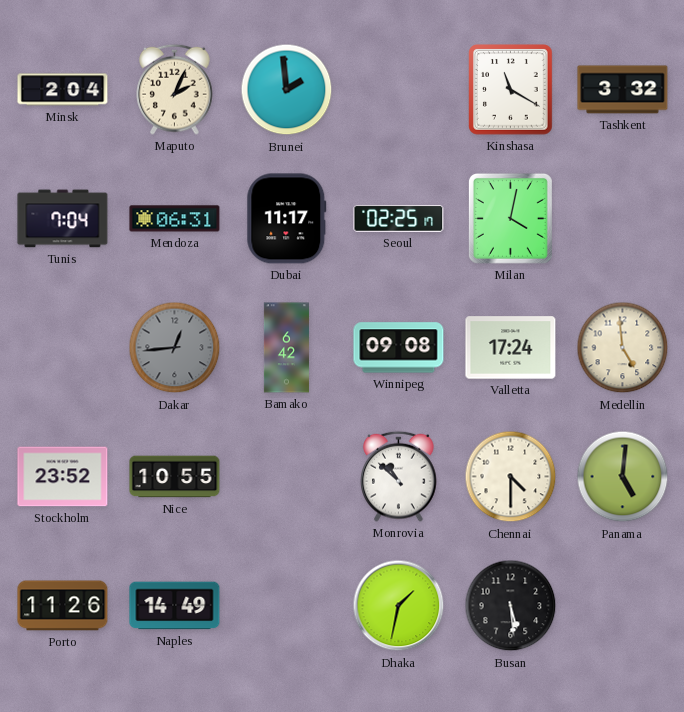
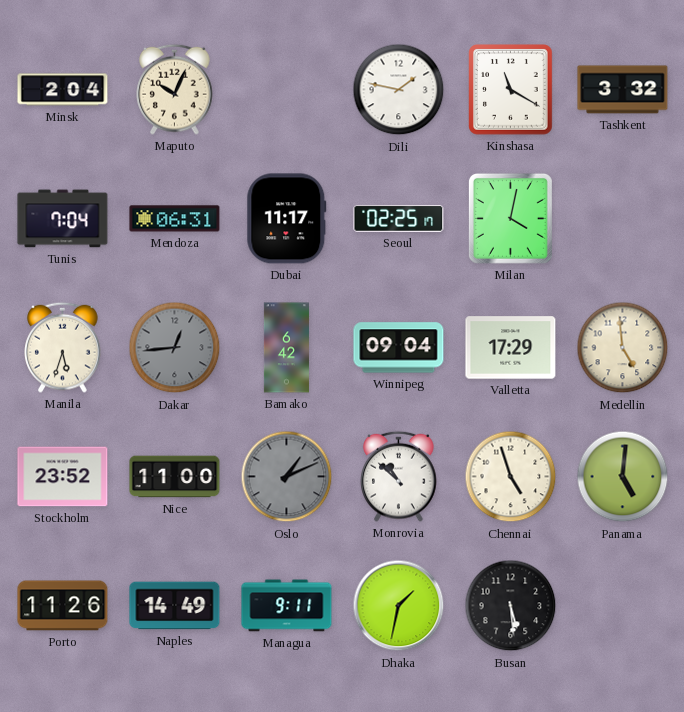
Maputo: 2:04 -> 10:04 (175, 89)
Brunei: 1:59 -> none (287, 90)
Dili: none -> 1:47 (399, 90)
Manila: none -> 5:33 (63, 347)
Winnipeg: 09:08 -> 09:04 (399, 348)
Valletta: 17:24 -> 17:29 (511, 348)
Nice: 10:55 -> 11:00 (175, 477)
Oslo: none -> 1:11 (287, 477)
Chennai: 4:30 -> 4:57 (511, 477)
Managua: none -> 9:11 (287, 606)
